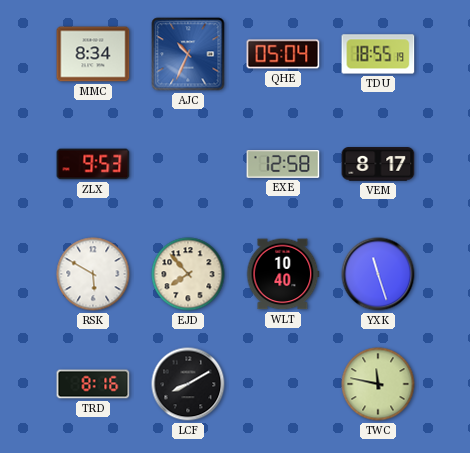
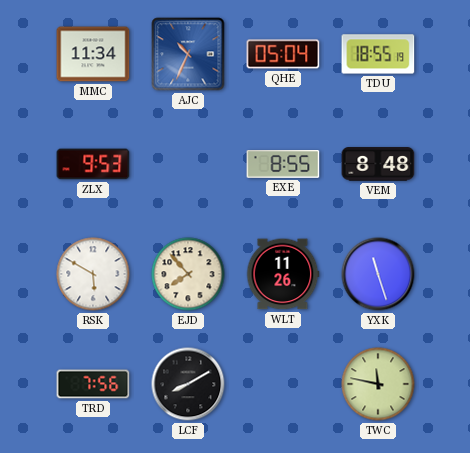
MMC: 8:34 -> 11:34 (93, 54)
EXE: 12:58 -> 8:55 (283, 165)
VEM: 8:17 -> 8:48 (378, 164)
WLT: 10:40 -> 11:26 (283, 274)
TRD: 8:16 -> 7:56 (93, 384)
